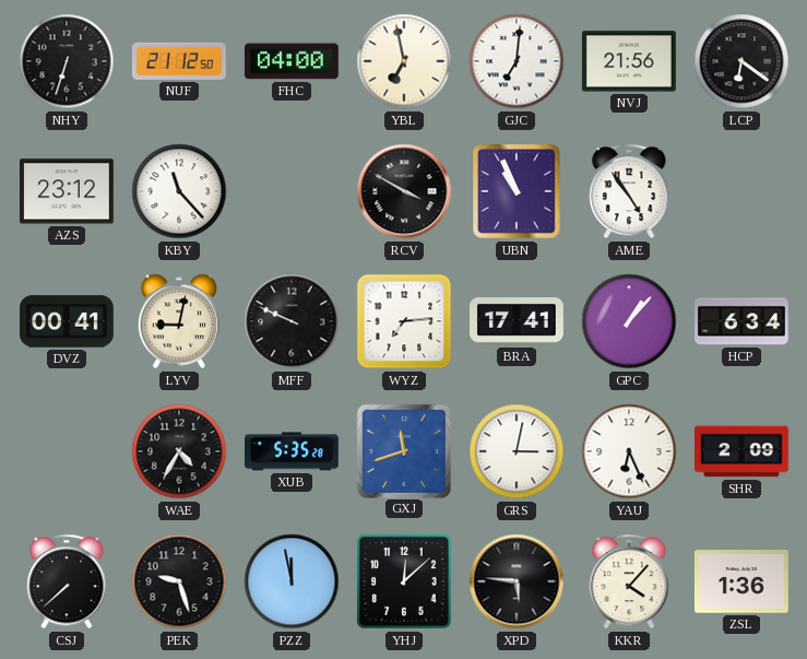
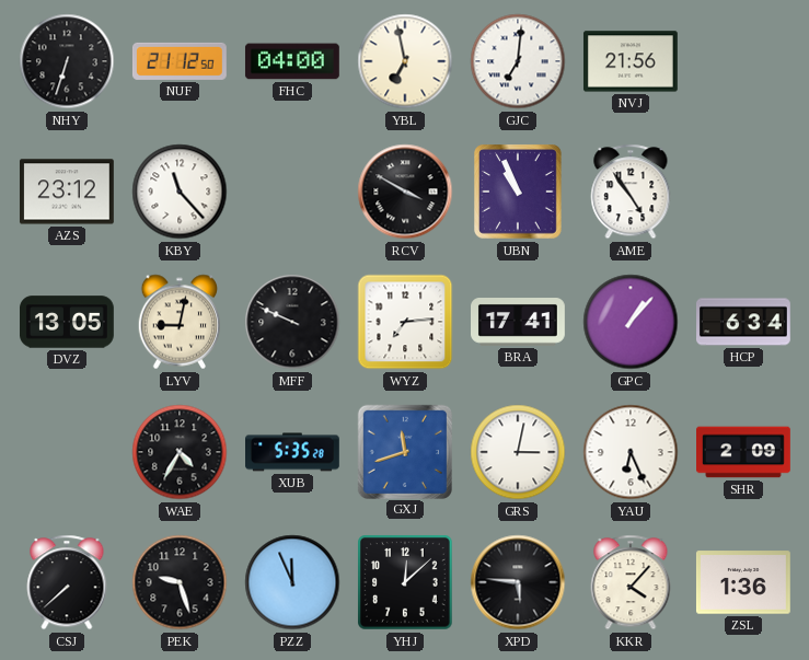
LCP: 6:21 -> none (741, 61)
DVZ: 00:41 -> 13:05 (68, 322)
PZZ: 11:58 -> 11:56 (292, 582)
